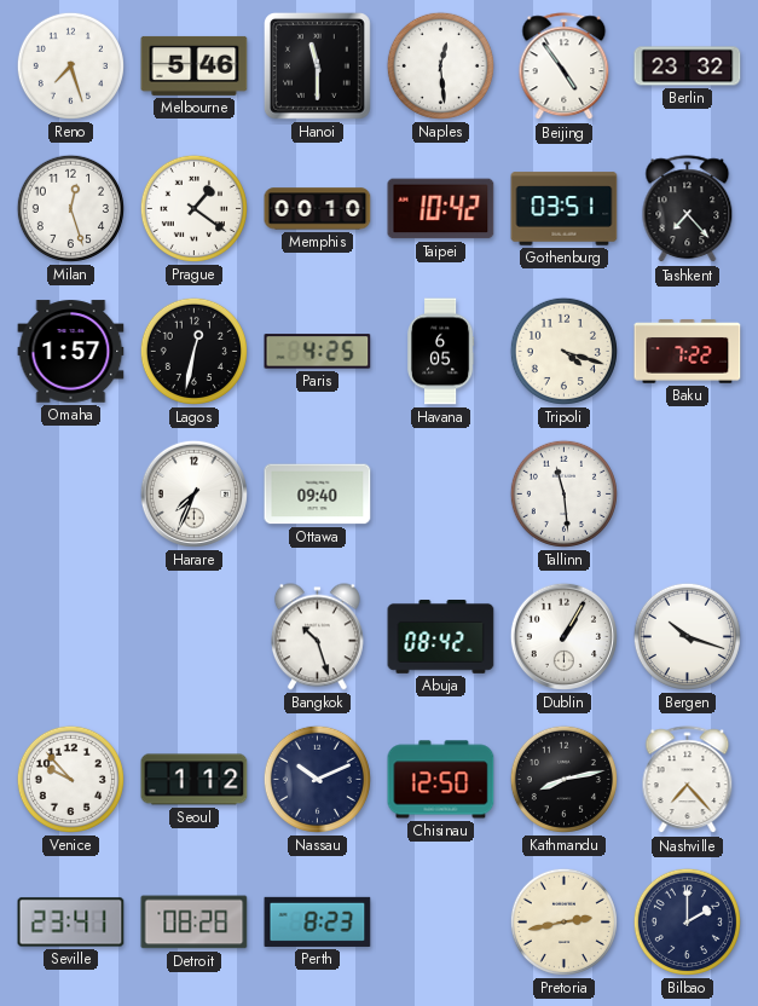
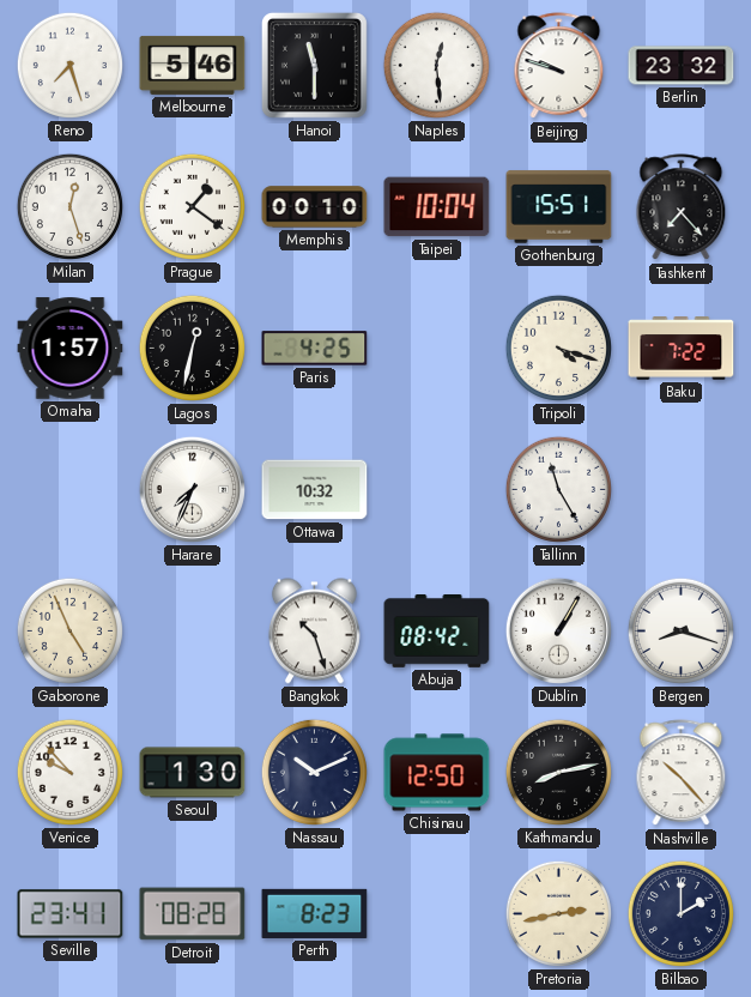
Beijing: 4:54 -> 9:48 (559, 66)
Taipei: 10:42 -> 10:04 (437, 207)
Gothenburg: 03:51 -> 15:51 (559, 207)
Havana: 6:05 -> none (440, 352)
Ottawa: 09:40 -> 10:32 (315, 490)
Tallinn: 11:29 -> 11:25 (558, 489)
Gaborone: none -> 4:56 (69, 630)
Bergen: 10:18 -> 8:18 (680, 630)
Seoul: 1:12 -> 1:30 (193, 773)
Nashville: 7:23 -> 10:23 (682, 773)
